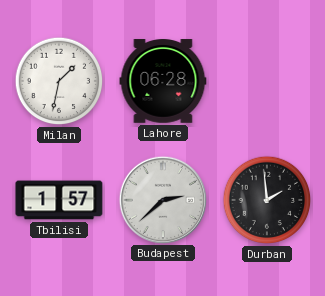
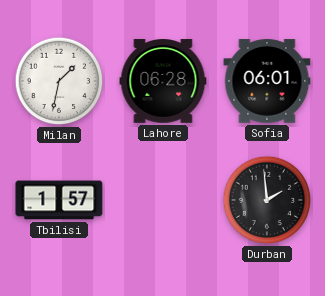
Sofia: none -> 06:01 (267, 81)
Budapest: 2:38 -> none (162, 199)
